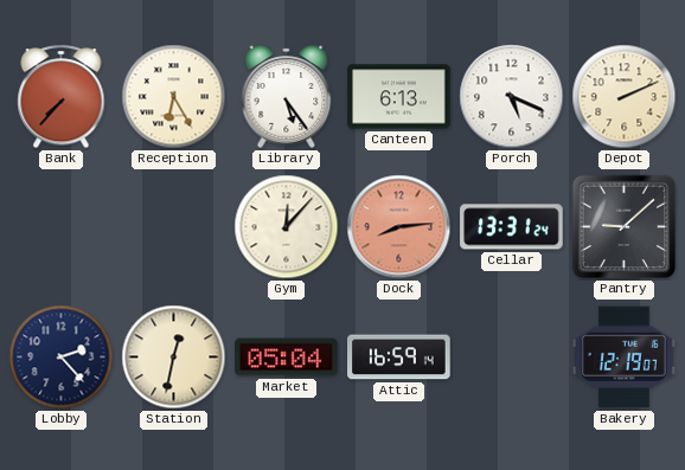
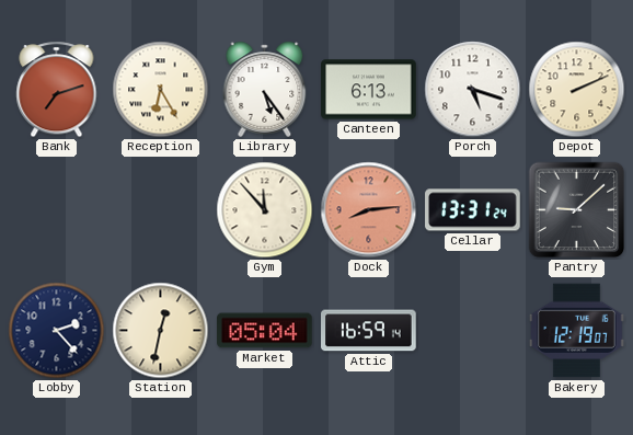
Bank: 7:37 -> 7:12 (57, 90)
Porch: 5:19 -> 5:18 (473, 90)
Gym: 12:07 -> 11:53 (265, 210)
